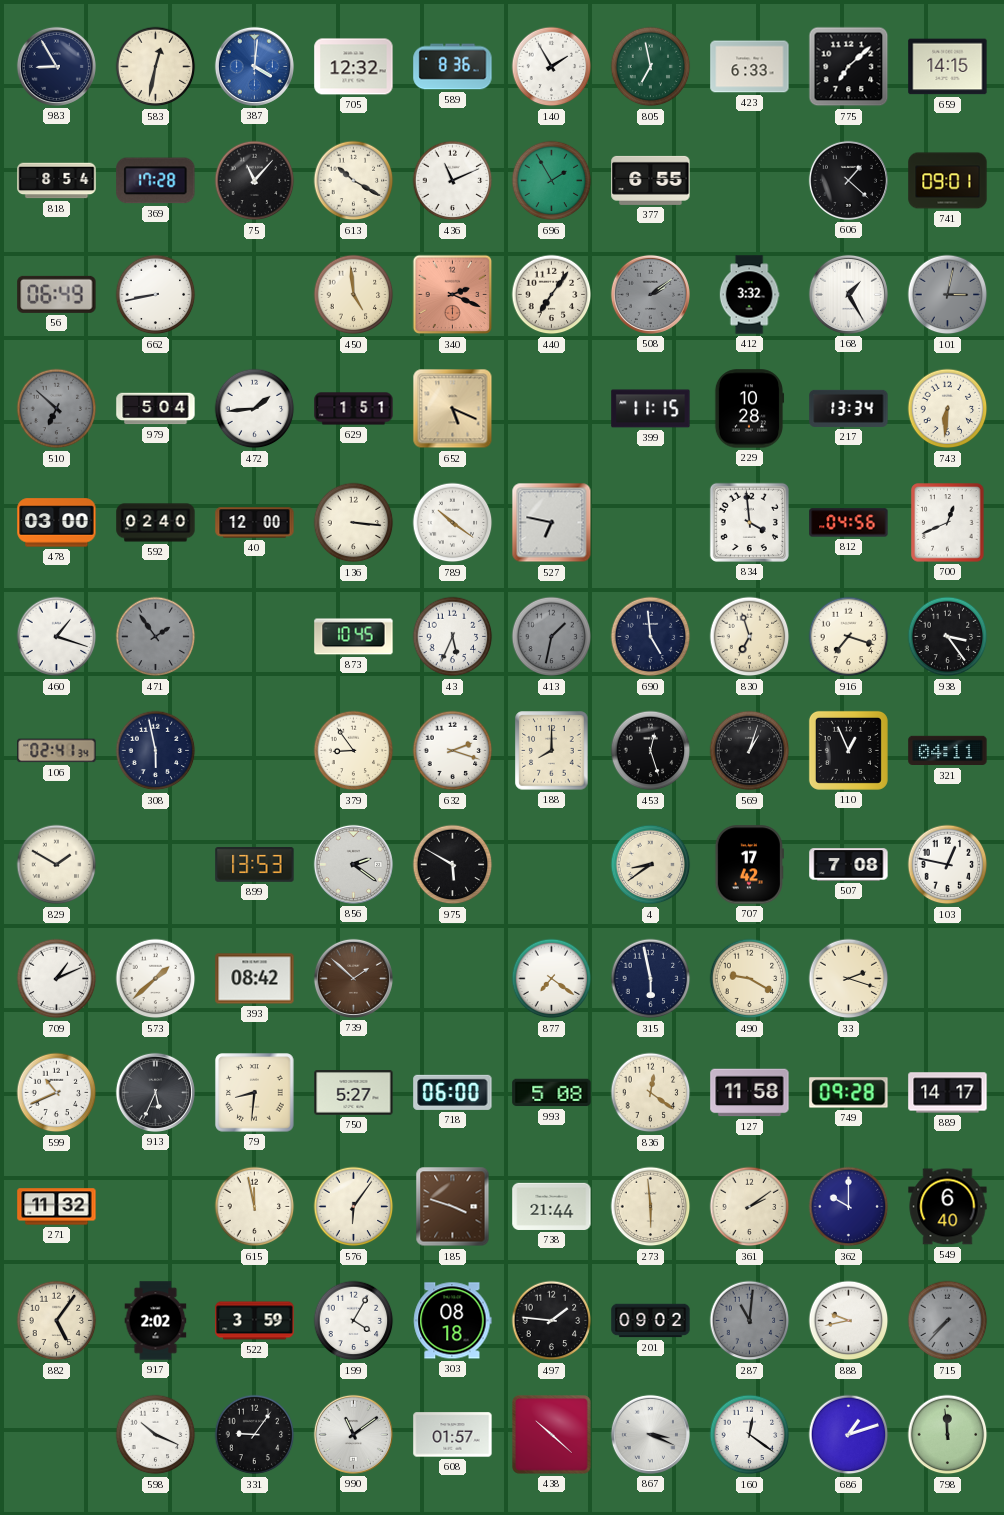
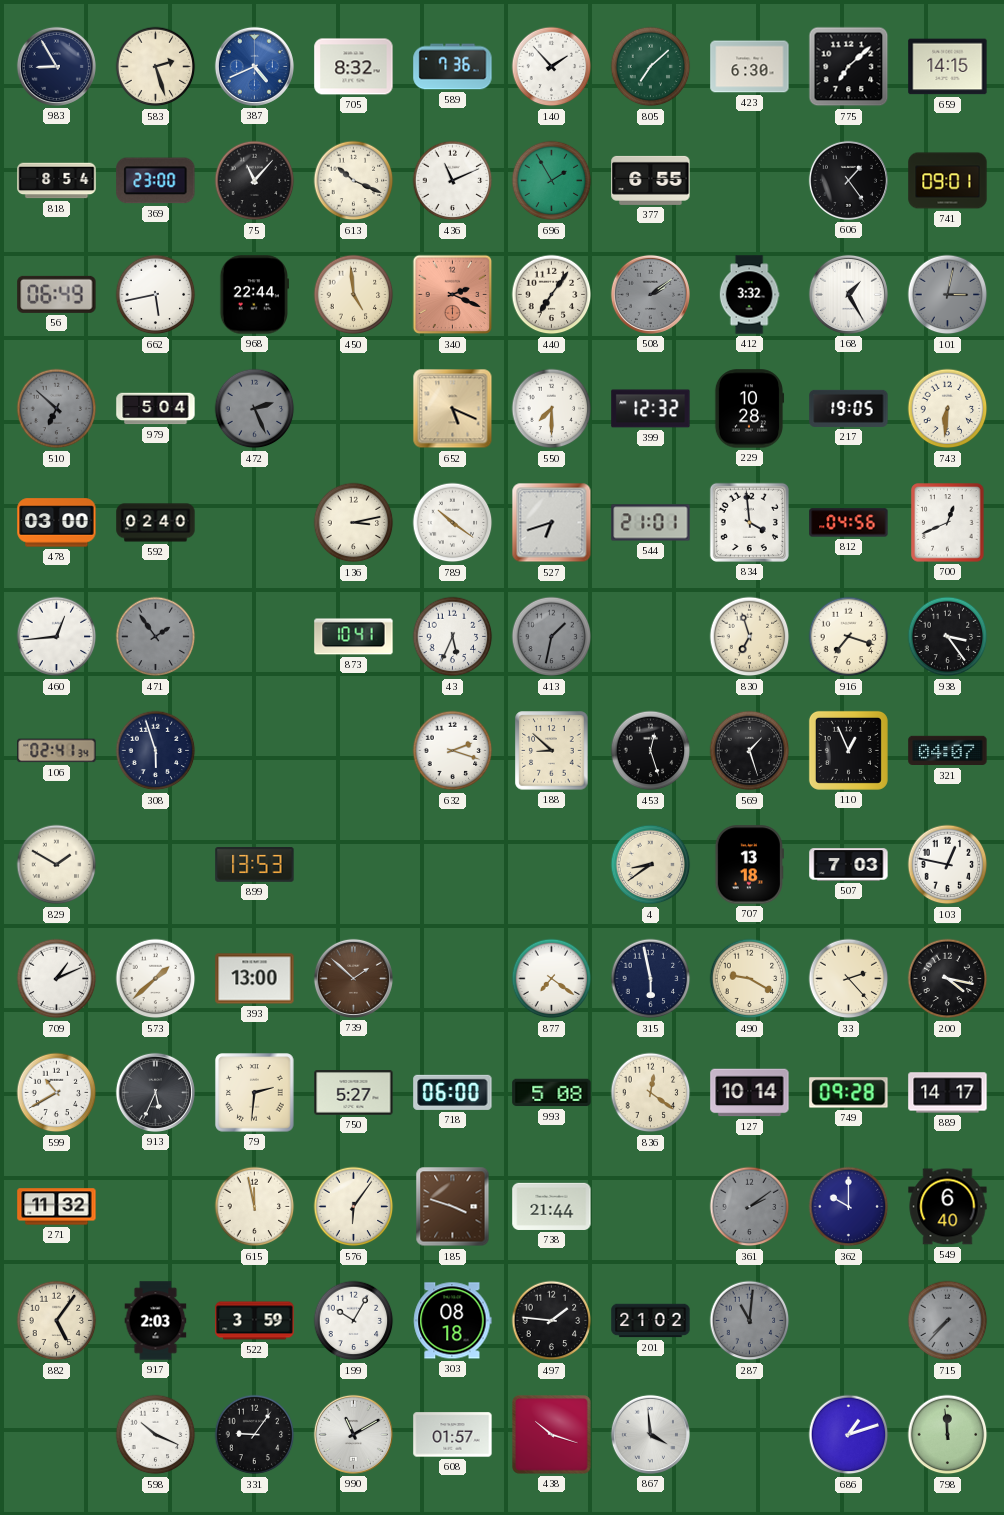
583: 12:32 -> 2:27 (156, 67)
387: 4:01 -> 4:41 (254, 66)
705: 12:32 -> 8:32 (354, 67)
589: 8:36 -> 7:36 (453, 67)
140: 1:55 -> 1:53 (552, 67)
805: 6:58 -> 7:08 (651, 67)
423: 6:33 -> 6:30 (750, 67)
369: 17:28 -> 23:00 (156, 181)
613: 10:20 -> 10:19 (354, 181)
606: 1:22 -> 1:24 (848, 180)
662: 8:43 -> 5:43 (156, 295)
968: none -> 22:44 (254, 295)
472: 1:44 -> 2:26 (255, 409)
472 dial: white -> grey (255, 409)
629: 1:51 -> none (354, 409)
550: none -> 7:30 (552, 409)
399: 11:15 -> 12:32 (651, 409)
217: 13:34 -> 19:05 (849, 408)
40: 12:00 -> none (255, 523)
136: 3:16 -> 3:13 (354, 523)
527: 6:47 -> 6:42 (552, 523)
544: none -> 21:01 (651, 523)
460: 1:18 -> 12:44 (57, 637)
873: 10:45 -> 10:41 (354, 637)
690: 4:59 -> none (651, 637)
308: 5:58 -> 5:57 (156, 751)
379: 8:54 -> none (354, 751)
188: 8:00 -> 8:52 (552, 751)
569: 1:03 -> 1:27 (750, 751)
321: 04:11 -> 04:07 (948, 751)
856: 2:21 -> none (353, 864)
975: 5:50 -> none (453, 865)
707: 17:42 -> 13:18 (749, 865)
507: 7:08 -> 7:03 (849, 865)
393: 08:42 -> 13:00 (255, 979)
33: 2:18 -> 2:23 (849, 979)
200: none -> 4:17 (948, 979)
599: 10:41 -> 10:40 (57, 1093)
79: 8:31 -> 2:31 (255, 1093)
127: 11:58 -> 10:14 (750, 1093)
273: 5:59 -> none (651, 1207)
361 dial: cream -> grey (750, 1207)
917: 2:02 -> 2:03 (156, 1321)
199: 4:05 -> 10:05 (354, 1321)
201: 09:02 -> 21:02 (651, 1321)
888: 9:43 -> none (849, 1321)
990: 11:09 -> 11:10 (353, 1434)
438: 10:22 -> 10:18 (552, 1435)
867: 3:19 -> 3:59 (650, 1434)
160: 12:21 -> none (750, 1435)
